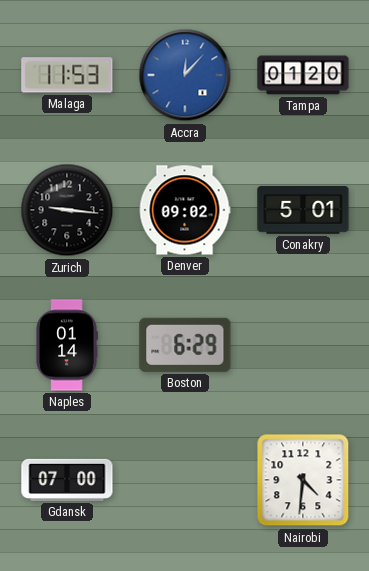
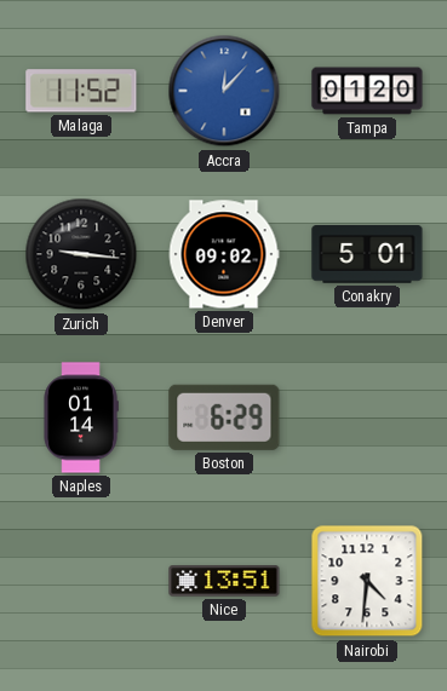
Malaga: 11:53 -> 11:52 (81, 91)
Gdansk: 07:00 -> none (67, 480)
Nice: none -> 13:51 (224, 581)
